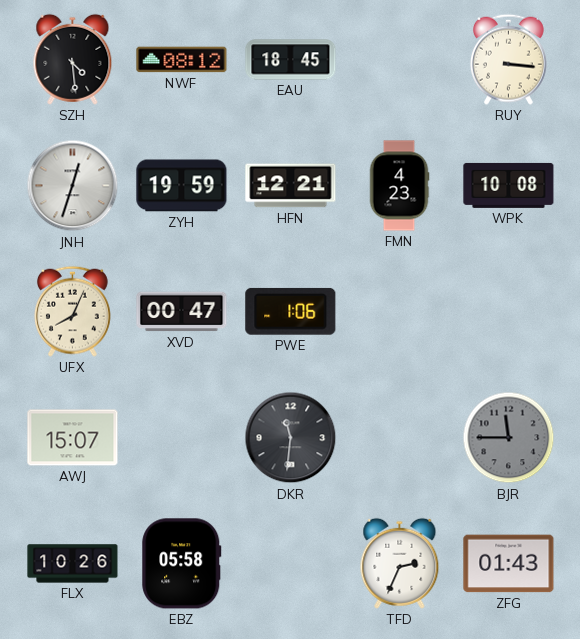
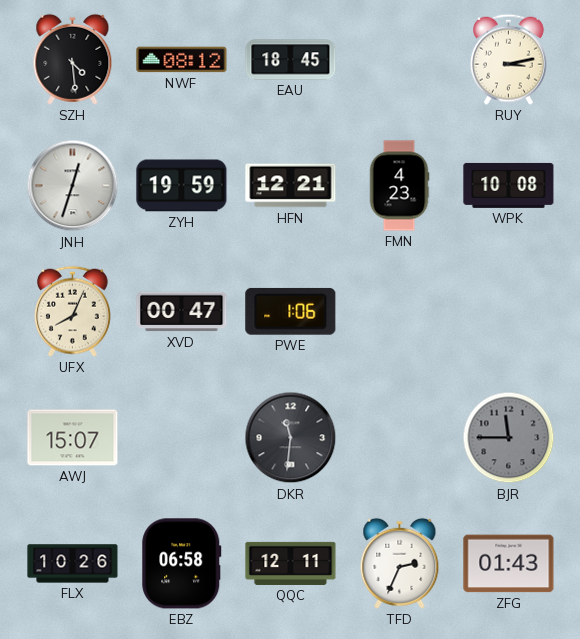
RUY: 3:16 -> 3:13 (508, 59)
EBZ: 05:58 -> 06:58 (182, 564)
QQC: none -> 12:11 (291, 563)
